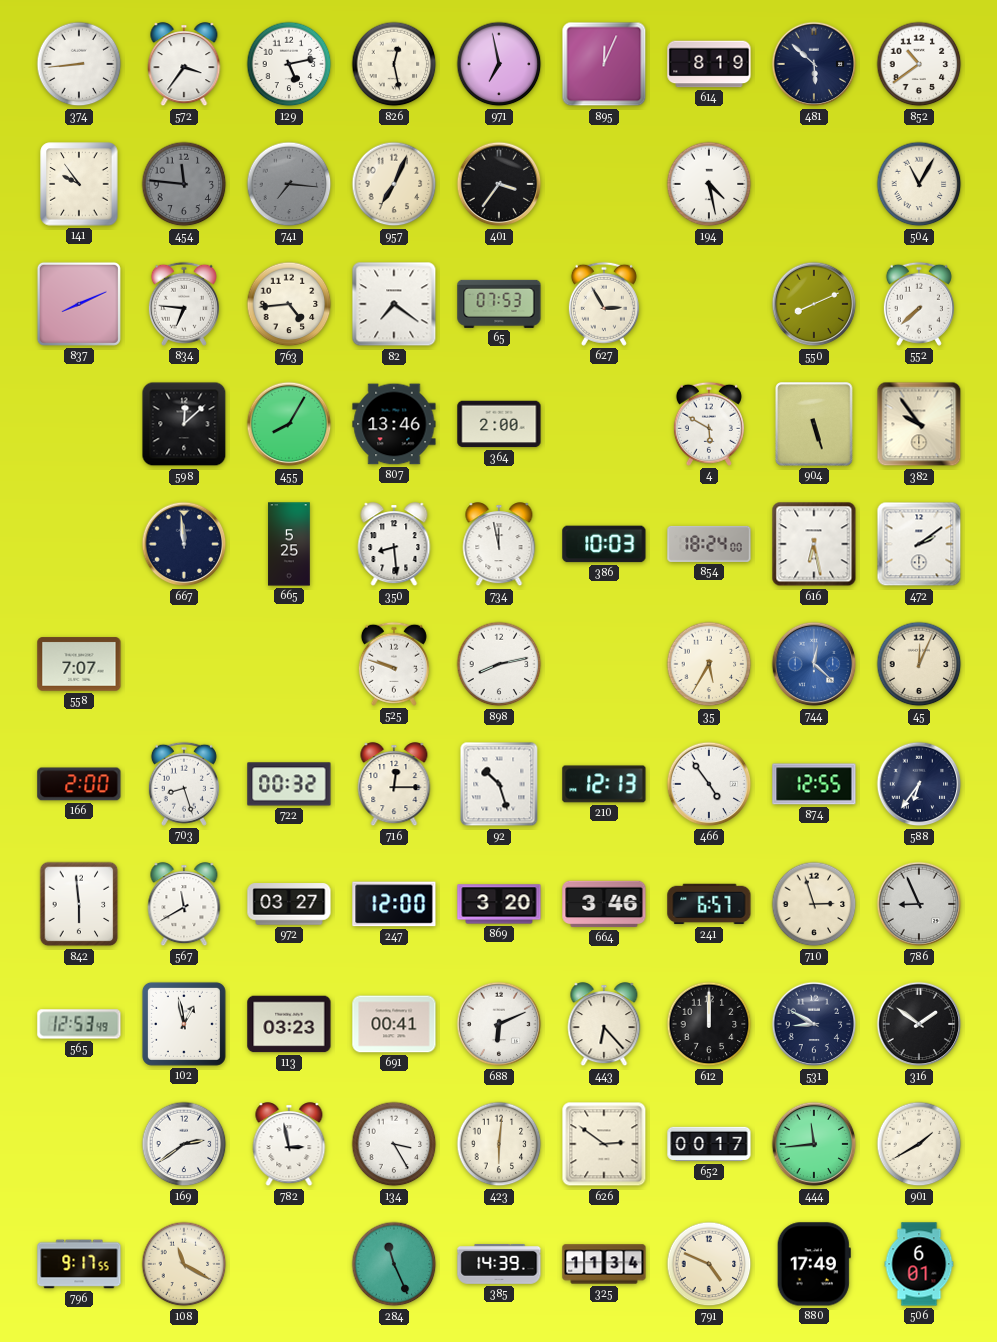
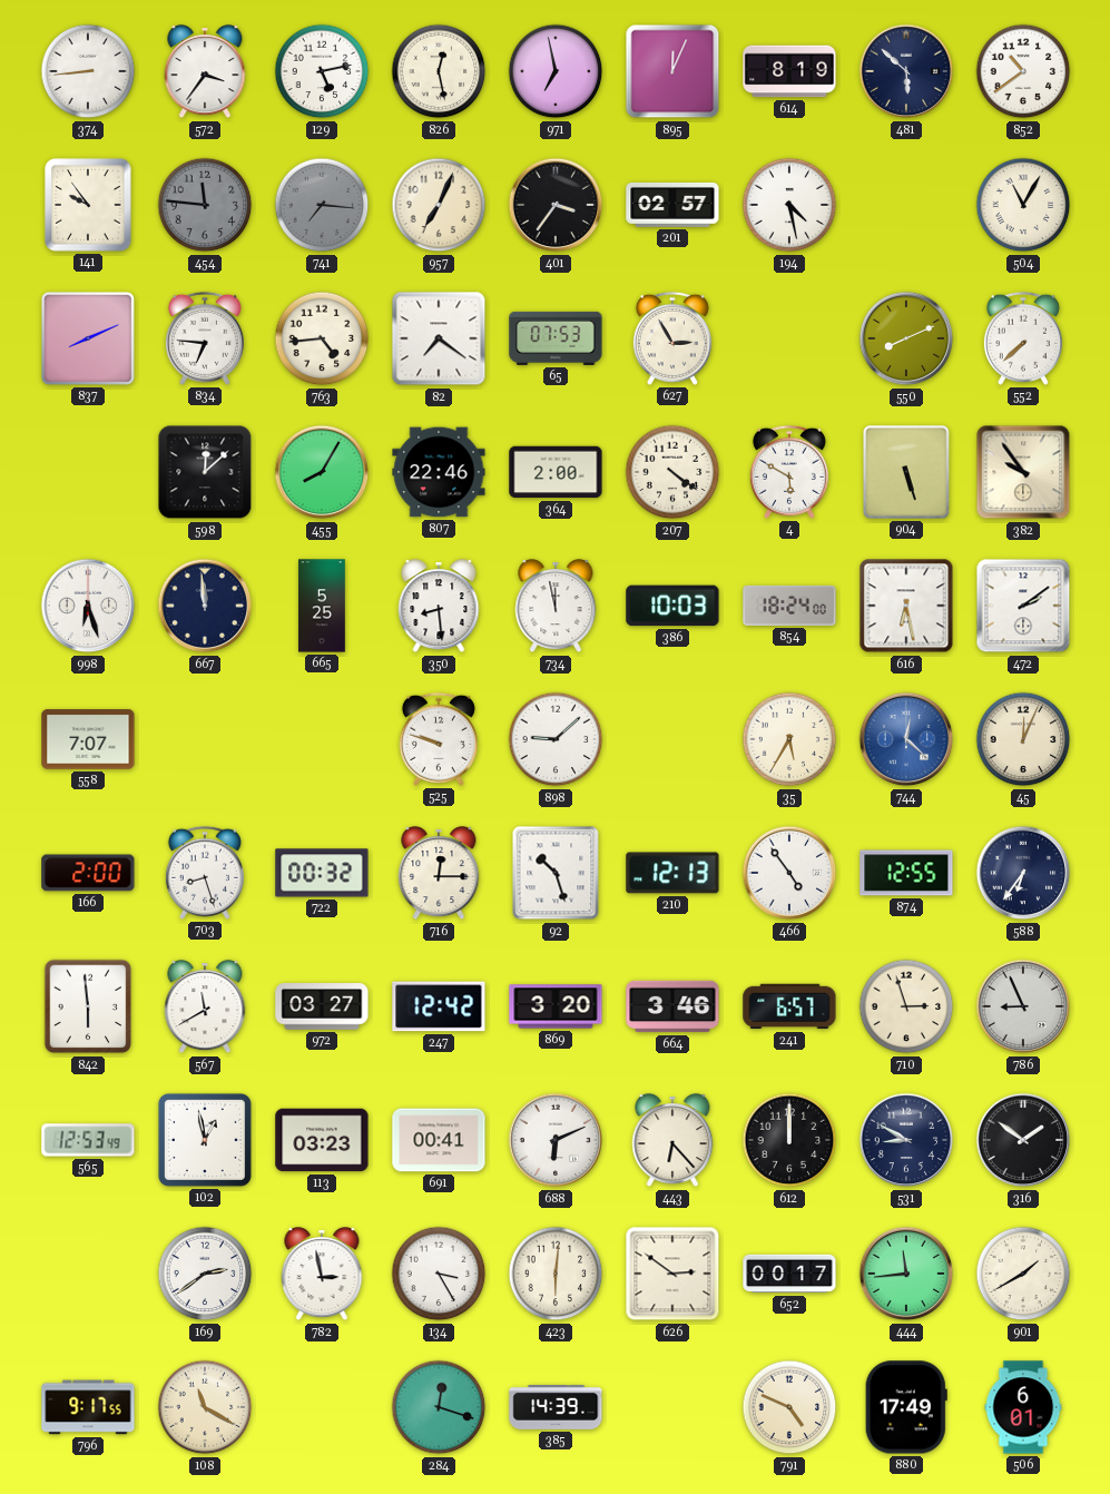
201: none -> 02:57 (672, 206)
807: 13:46 -> 22:46 (439, 472)
207: none -> 4:21 (672, 472)
998: none -> 6:27 (88, 606)
898: 8:13 -> 9:08 (556, 739)
247: 12:00 -> 12:42 (439, 1006)
284: 11:26 -> 12:18 (439, 1407)
325: 11:34 -> none (604, 1264)
